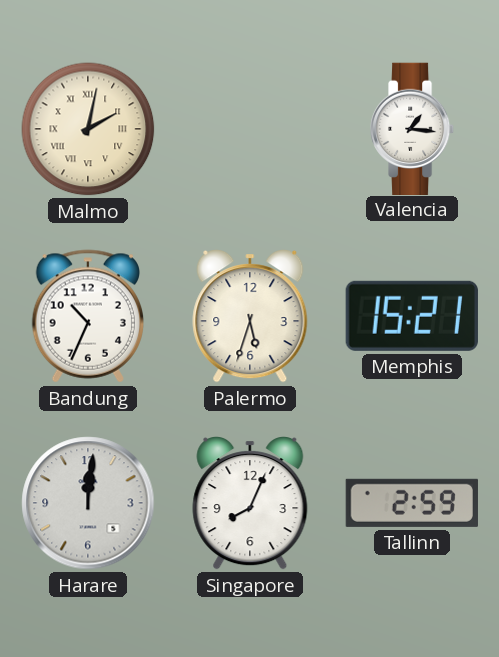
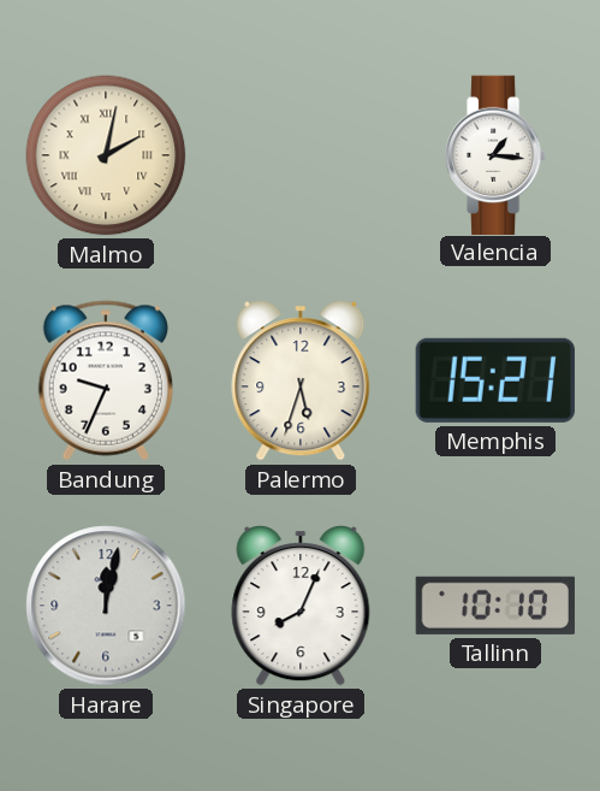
Bandung: 10:34 -> 9:34 (105, 380)
Harare: 12:01 -> 12:02 (106, 606)
Tallinn: 2:59 -> 10:10 (495, 606)
